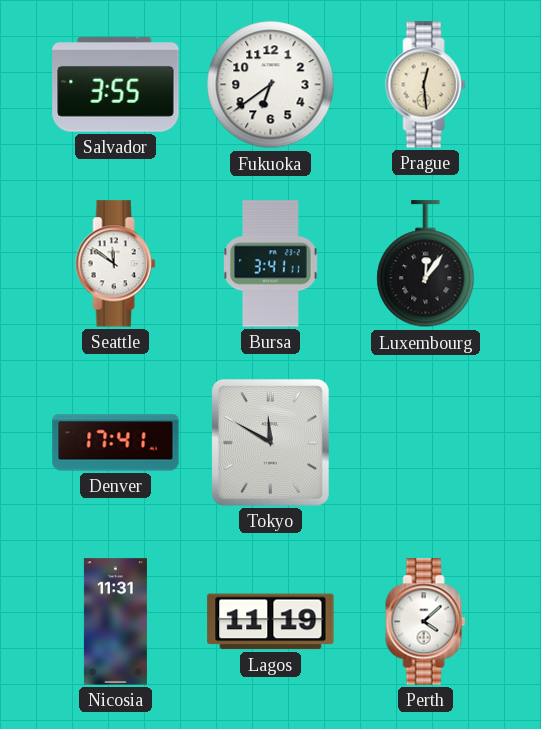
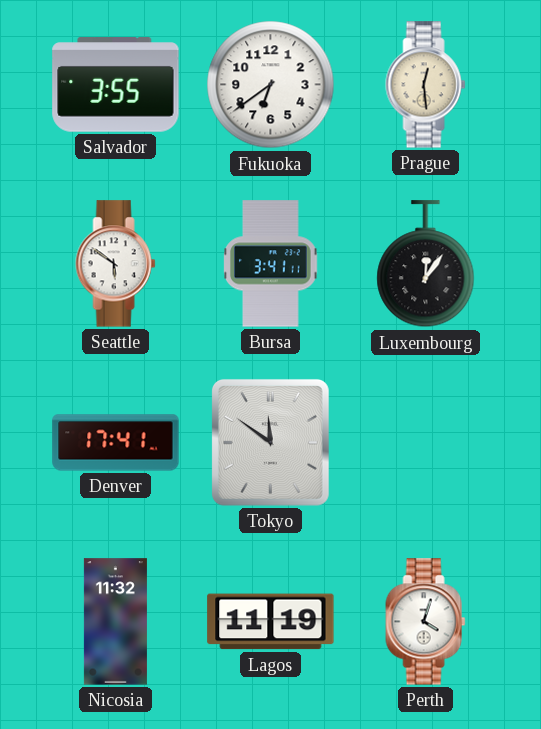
Seattle: 11:51 -> 5:51 (116, 264)
Tokyo: 11:50 -> 11:51 (270, 442)
Nicosia: 11:31 -> 11:32 (115, 622)
Perth: 4:08 -> 4:03 (426, 622)
